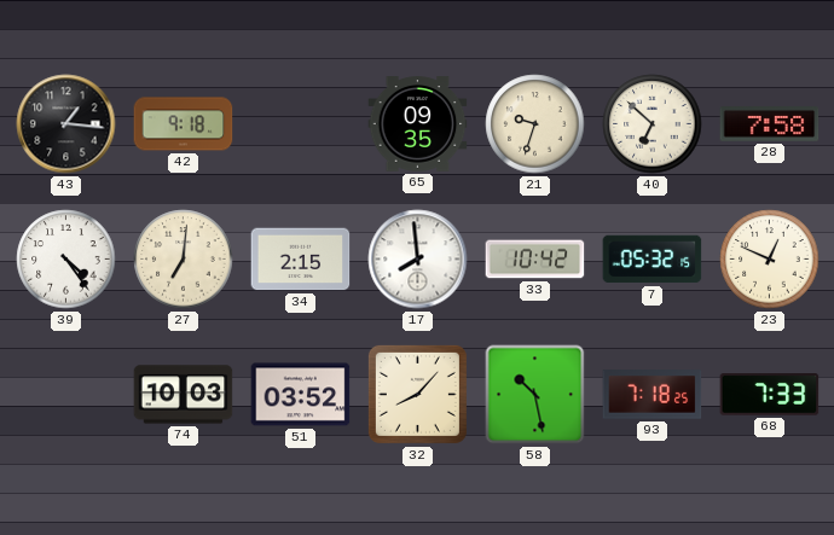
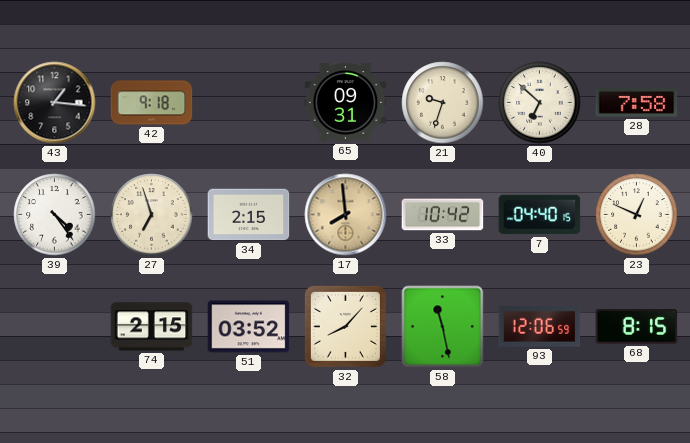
65: 09:35 -> 09:31 (346, 103)
27: 7:01 -> 6:57 (152, 215)
17 dial: white -> champagne (346, 215)
7: 05:32 -> 04:40 (540, 215)
74: 10:03 -> 2:15 (152, 327)
58: 10:28 -> 11:28 (443, 327)
93: 7:18 -> 12:06 (540, 327)
68: 7:33 -> 8:15 (637, 327)
